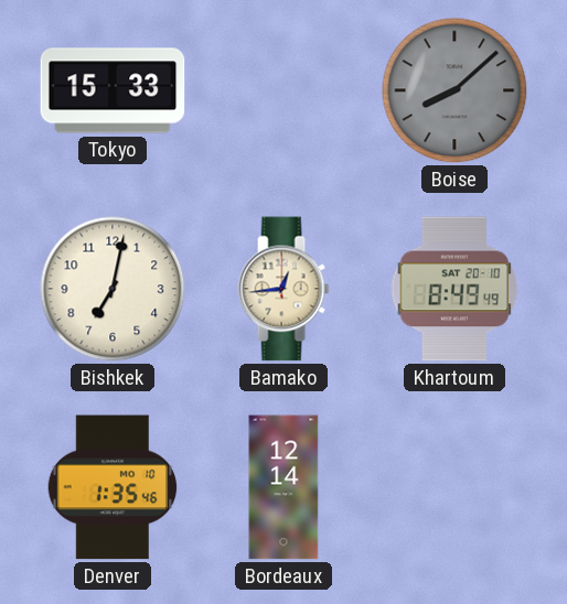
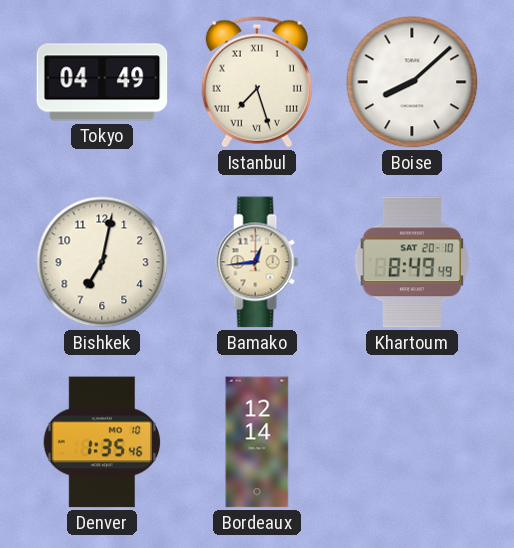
Tokyo: 15:33 -> 04:49 (102, 82)
Istanbul: none -> 7:27 (257, 82)
Boise dial: grey -> white (412, 82)
